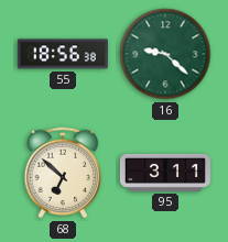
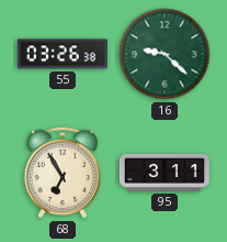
55: 18:56 -> 03:26 (63, 54)
68: 6:52 -> 6:55 (63, 173)
